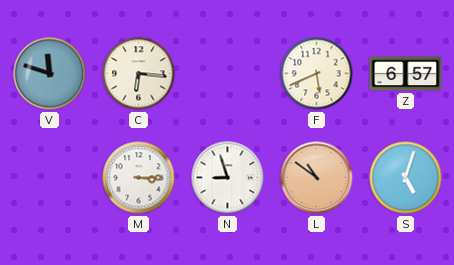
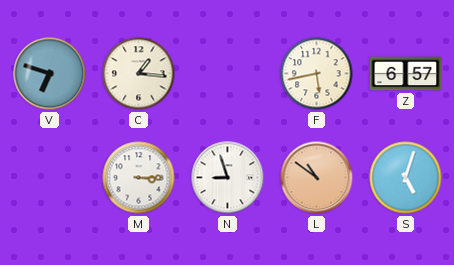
V: 11:48 -> 6:48 (50, 74)
C: 6:16 -> 1:16 (139, 74)
F: 5:41 -> 5:43 (317, 74)
